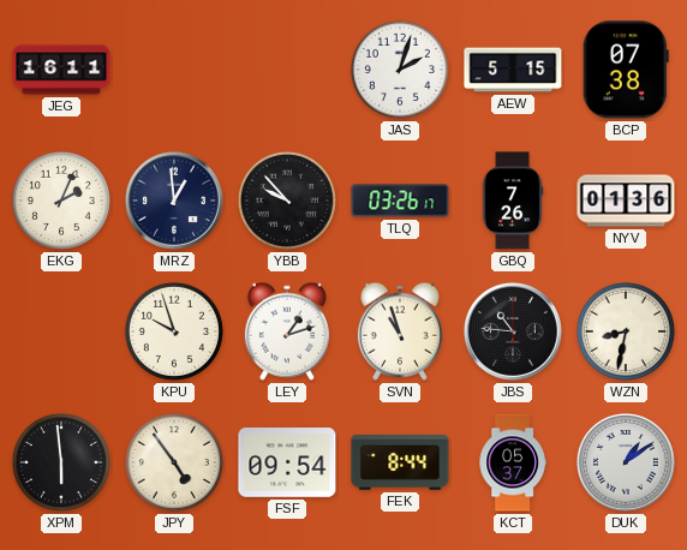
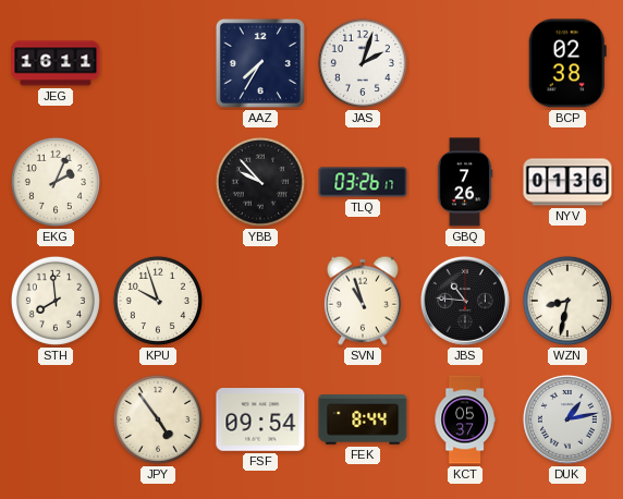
AAZ: none -> 7:35 (260, 63)
AEW: 5:15 -> none (513, 70)
BCP: 07:38 -> 02:38 (567, 63)
MRZ: 12:59 -> none (174, 201)
STH: none -> 7:59 (56, 301)
LEY: 1:12 -> none (287, 331)
XPM: 5:59 -> none (61, 462)
DUK: 1:09 -> 1:13 (567, 419)
